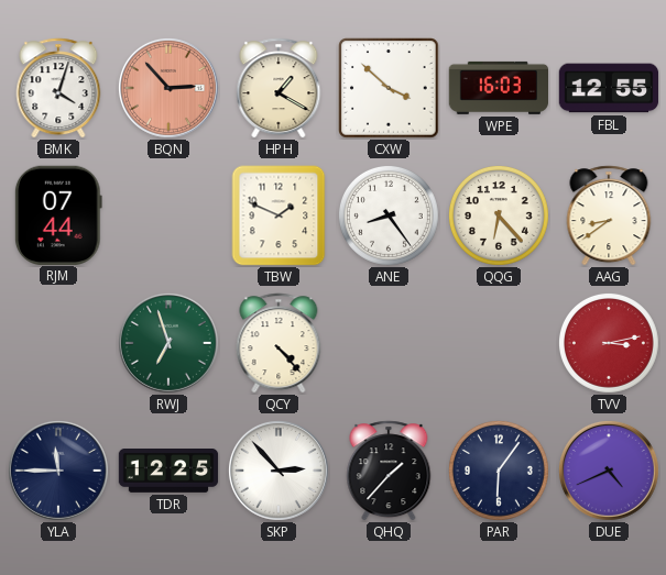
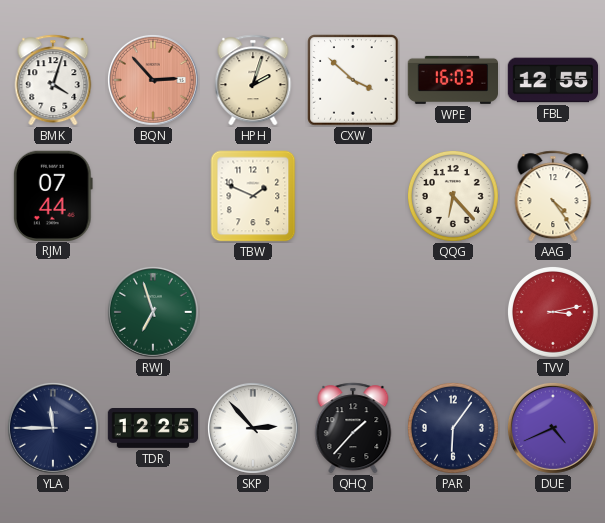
HPH: 1:20 -> 2:03 (253, 80)
ANE: 8:24 -> none (389, 215)
AAG: 8:39 -> 4:24 (553, 196)
QCY: 4:23 -> none (279, 343)
